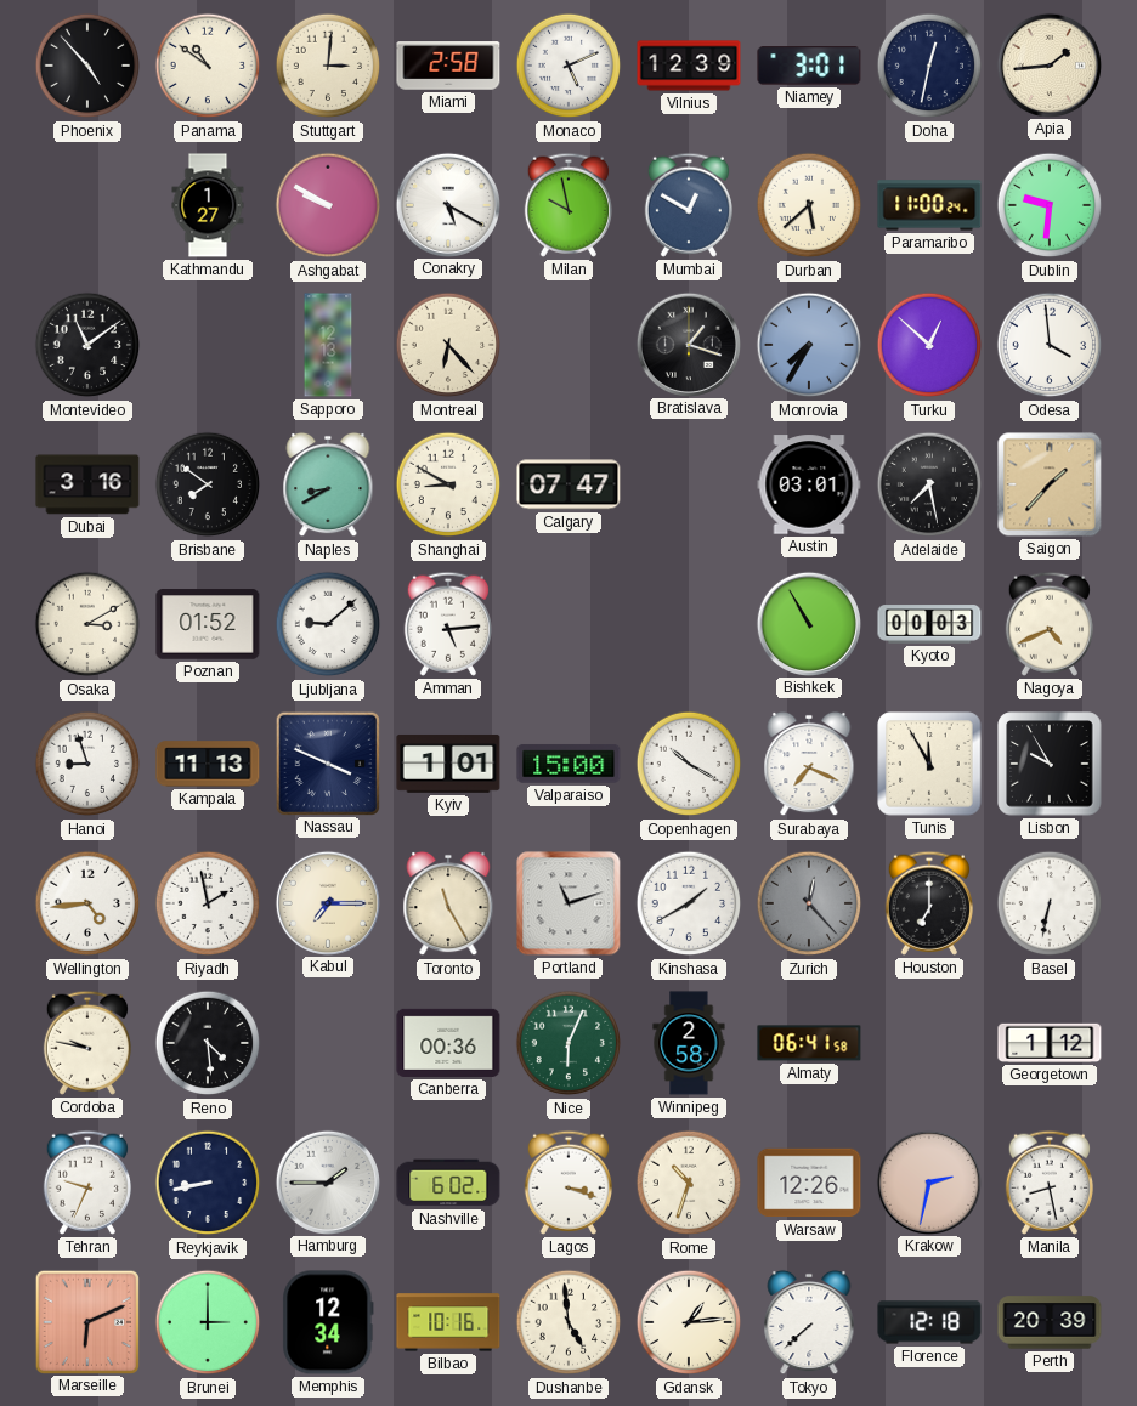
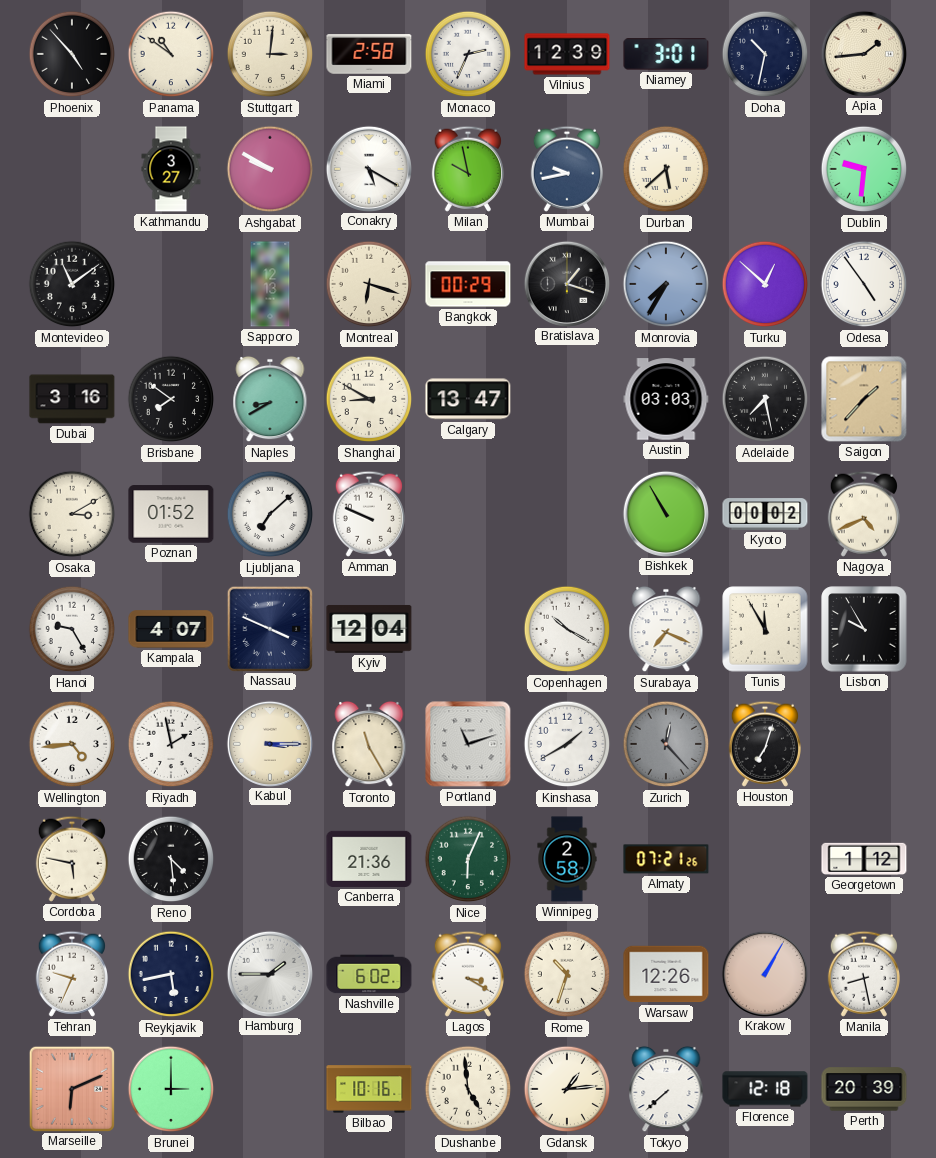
Monaco: 5:11 -> 2:34 (468, 54)
Doha: 12:32 -> 10:32 (765, 54)
Kathmandu: 1:27 -> 3:27 (171, 169)
Mumbai: 12:50 -> 9:43 (567, 169)
Paramaribo: 11:00 -> none (929, 205)
Montreal: 6:23 -> 6:18 (369, 284)
Bangkok: none -> 00:29 (468, 284)
Odesa: 3:59 -> 4:54 (864, 284)
Calgary: 07:47 -> 13:47 (468, 399)
Austin: 03:01 -> 03:03 (666, 399)
Ljubljana: 9:08 -> 7:08 (270, 514)
Amman: 5:14 -> 9:49 (369, 514)
Kyoto: 00:03 -> 00:02 (765, 514)
Hanoi: 8:57 -> 9:25 (72, 629)
Kampala: 11:13 -> 4:07 (171, 629)
Kyiv: 1:01 -> 12:04 (369, 629)
Valparaiso: 15:00 -> none (568, 764)
Kabul: 7:15 -> 3:15 (269, 743)
Houston: 7:00 -> 7:03 (765, 744)
Basel: 6:32 -> none (1050, 903)
Cordoba: 9:47 -> 5:47 (72, 859)
Canberra: 00:36 -> 21:36 (369, 859)
Almaty: 06:41 -> 07:21 (666, 859)
Reykjavik: 8:43 -> 5:43 (171, 974)
Lagos: 3:18 -> 3:20 (468, 974)
Krakow: 2:32 -> 1:05 (764, 973)
Memphis: 12:34 -> none (328, 1322)
